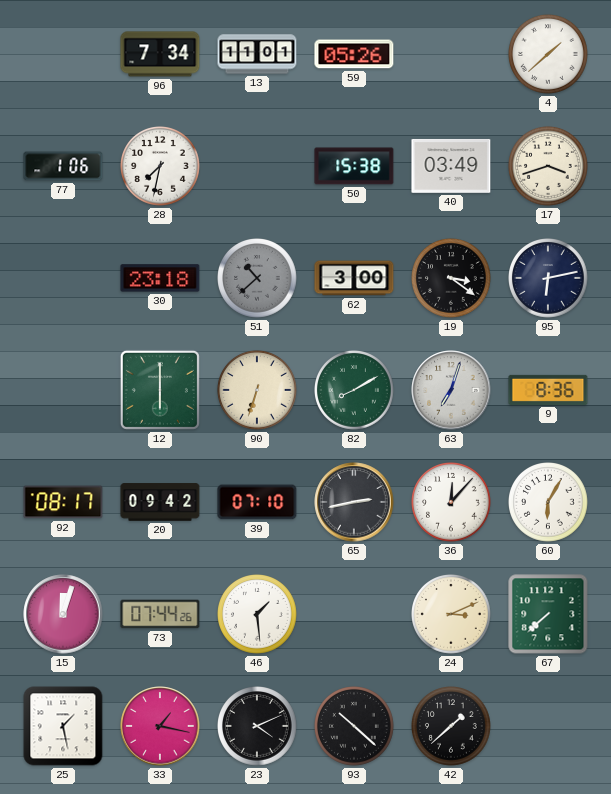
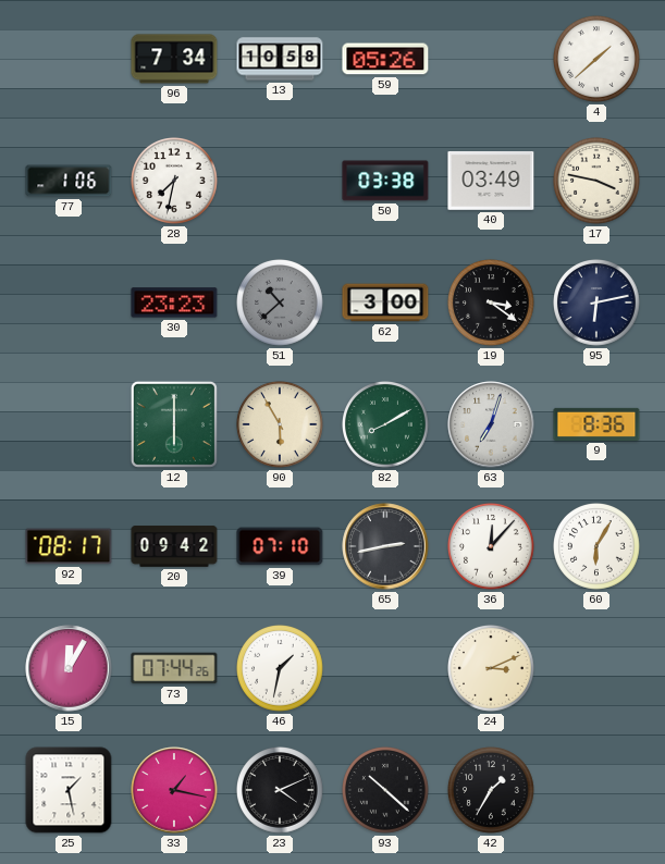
13: 11:01 -> 10:58 (280, 59)
50: 15:38 -> 03:38 (385, 181)
17: 3:42 -> 3:47 (598, 182)
30: 23:18 -> 23:23 (174, 303)
90: 6:33 -> 5:55 (281, 425)
15: 12:03 -> 12:05 (69, 668)
46: 1:29 -> 1:32 (281, 669)
67: 7:38 -> none (548, 614)
42: 1:38 -> 1:35 (492, 791)
